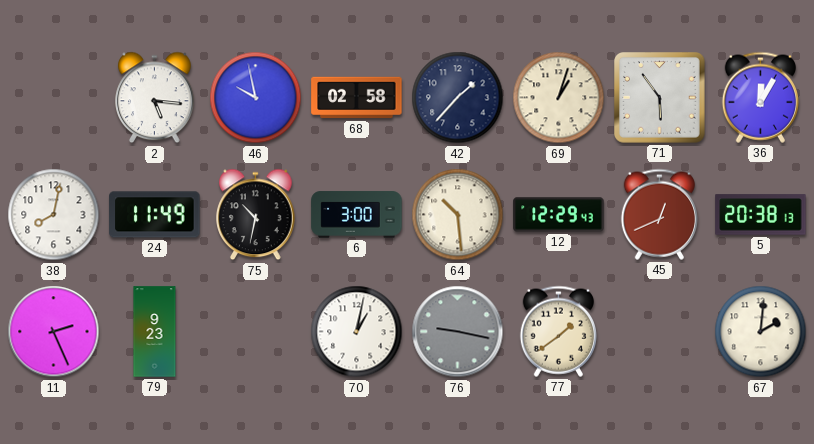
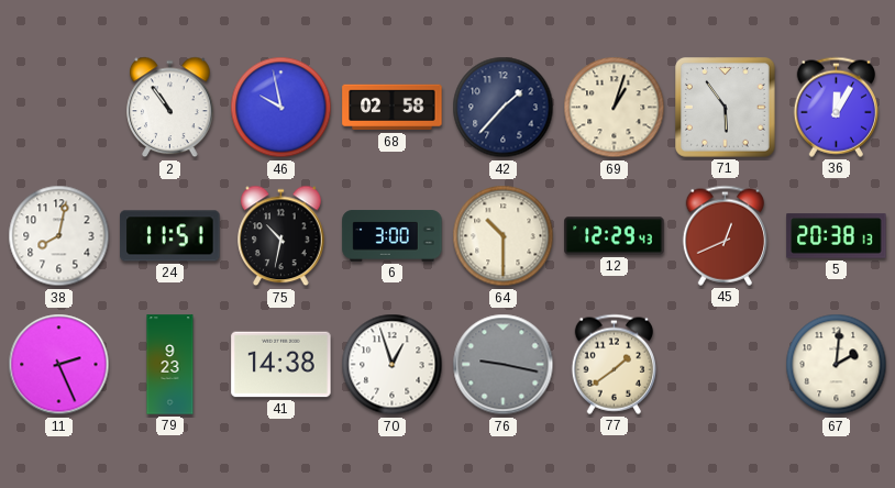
2: 5:16 -> 10:54 (170, 108)
24: 11:49 -> 11:51 (170, 236)
64: 10:29 -> 10:30 (504, 236)
41: none -> 14:38 (281, 365)
70: 1:02 -> 12:57 (393, 365)
